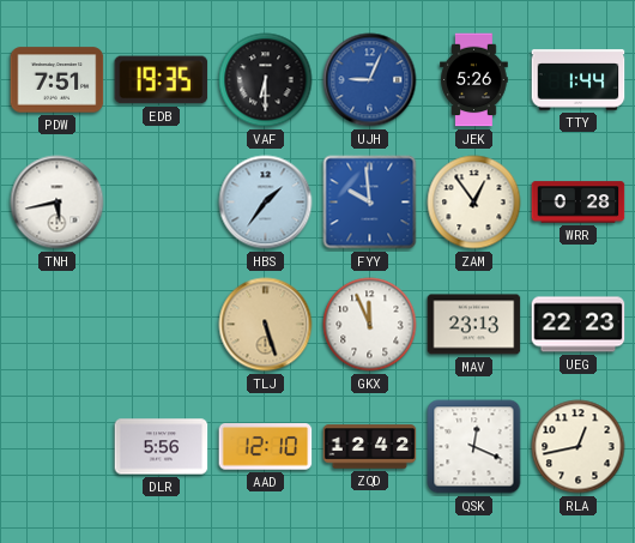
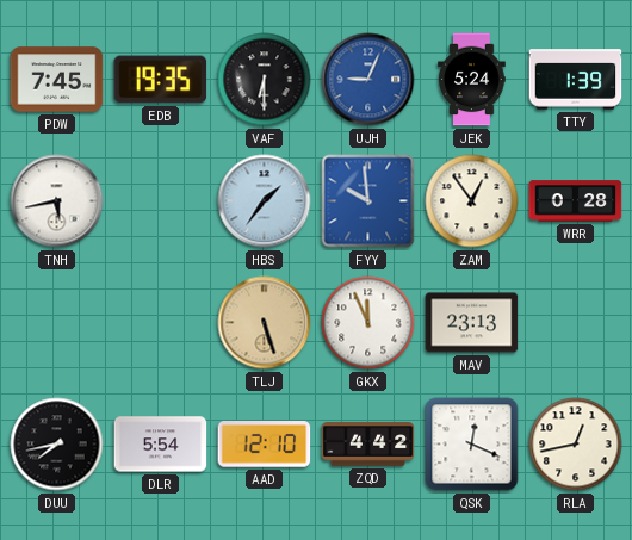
PDW: 7:51 -> 7:45 (57, 80)
JEK: 5:26 -> 5:24 (472, 80)
TTY: 1:44 -> 1:39 (576, 80)
UEG: 22:23 -> none (579, 325)
DUU: none -> 7:43 (57, 445)
DLR: 5:56 -> 5:54 (161, 445)
ZQD: 12:42 -> 4:42 (368, 445)
